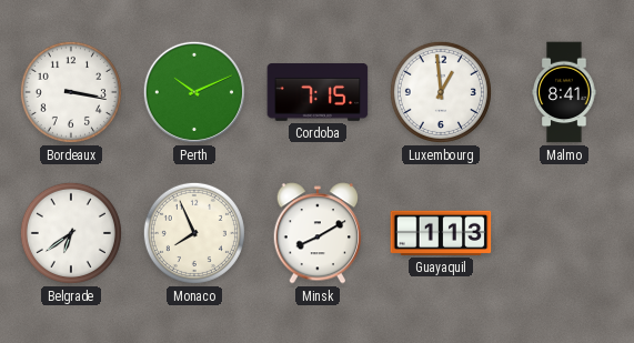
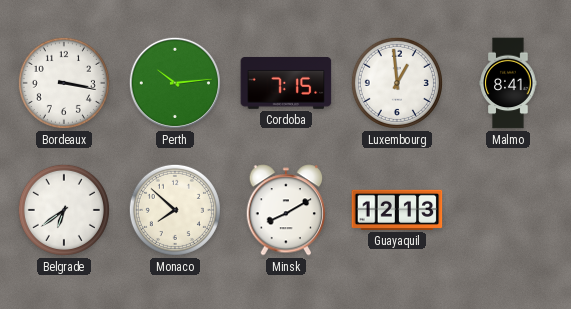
Perth: 10:11 -> 10:14 (175, 83)
Monaco: 7:56 -> 7:52 (175, 210)
Guayaquil: 1:13 -> 12:13 (397, 210)
